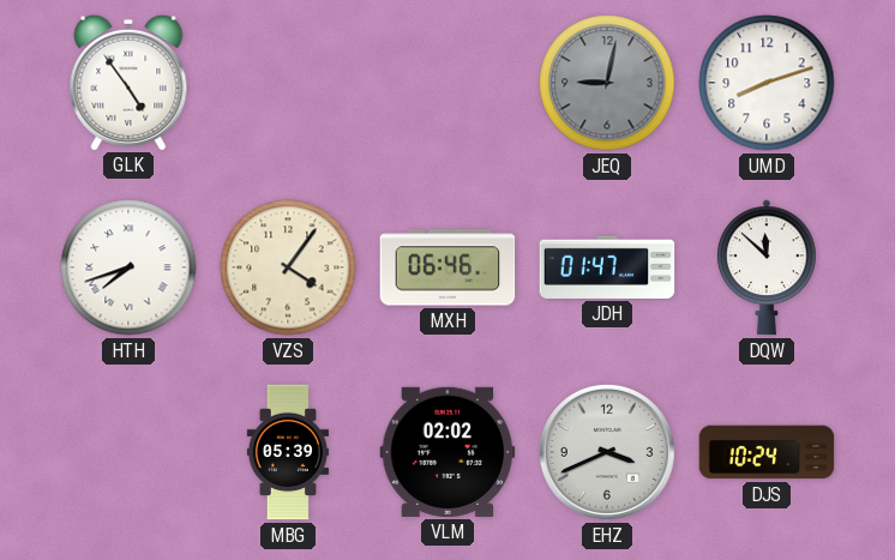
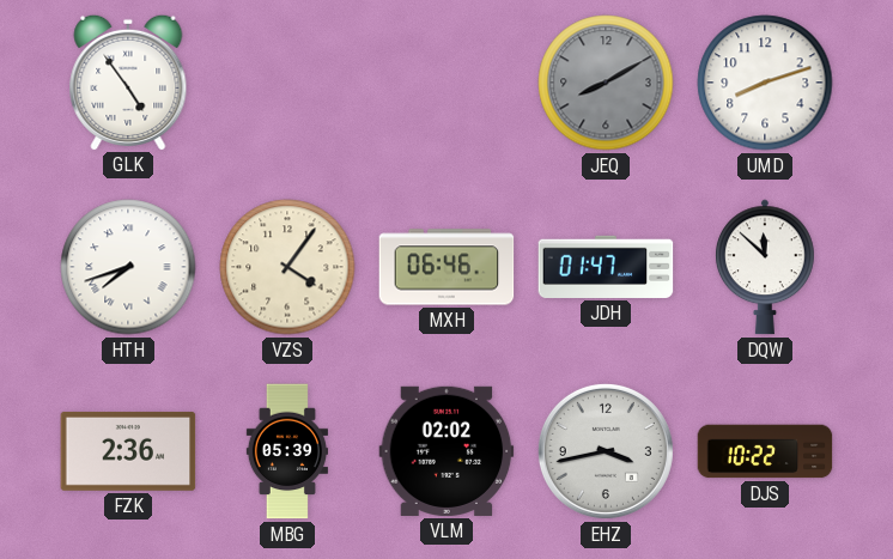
JEQ: 9:02 -> 8:10 (606, 83)
FZK: none -> 2:36 (128, 451)
EHZ: 3:41 -> 3:43 (606, 451)
DJS: 10:24 -> 10:22 (765, 451)
